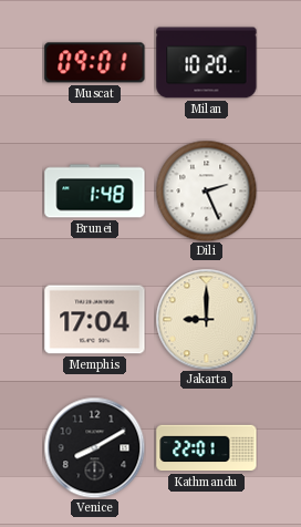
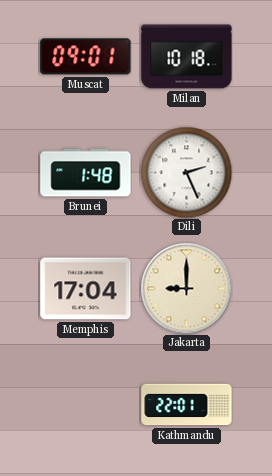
Milan: 10:20 -> 10:18 (187, 57)
Venice: 8:10 -> none (94, 447)
